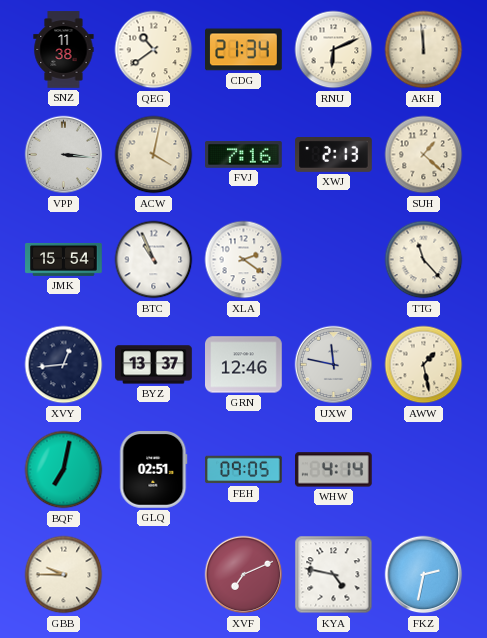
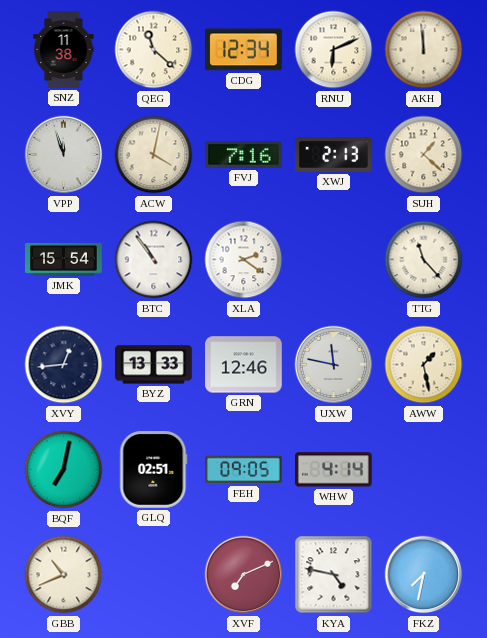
QEG: 10:39 -> 11:22 (154, 50)
CDG: 21:34 -> 12:34 (244, 50)
VPP: 3:16 -> 11:57 (64, 155)
BTC: 10:56 -> 10:54 (154, 260)
BYZ: 13:37 -> 13:33 (154, 365)
GBB: 9:45 -> 10:41 (64, 575)
FKZ: 2:32 -> 7:32 (424, 575)
